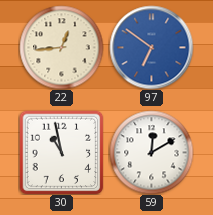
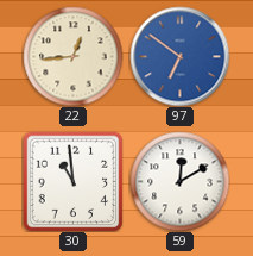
30: 10:58 -> 10:59 (72, 181)
